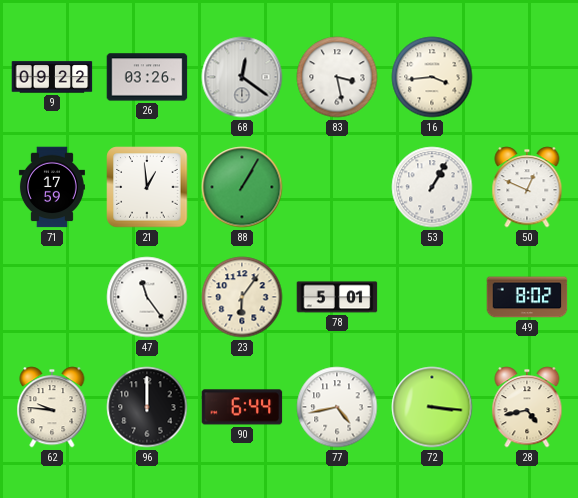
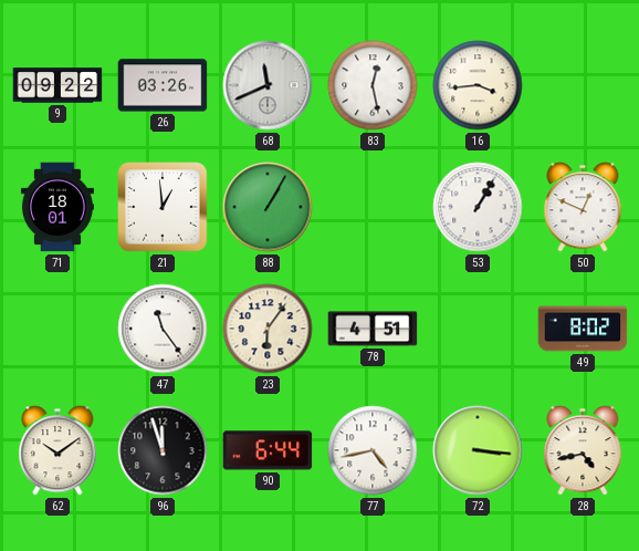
68: 12:21 -> 11:41 (268, 85)
83: 3:28 -> 12:28 (373, 85)
71: 17:59 -> 18:01 (57, 207)
78: 5:01 -> 4:51 (373, 329)
62: 9:46 -> 10:09 (57, 450)
96: 12:00 -> 11:57 (163, 450)
